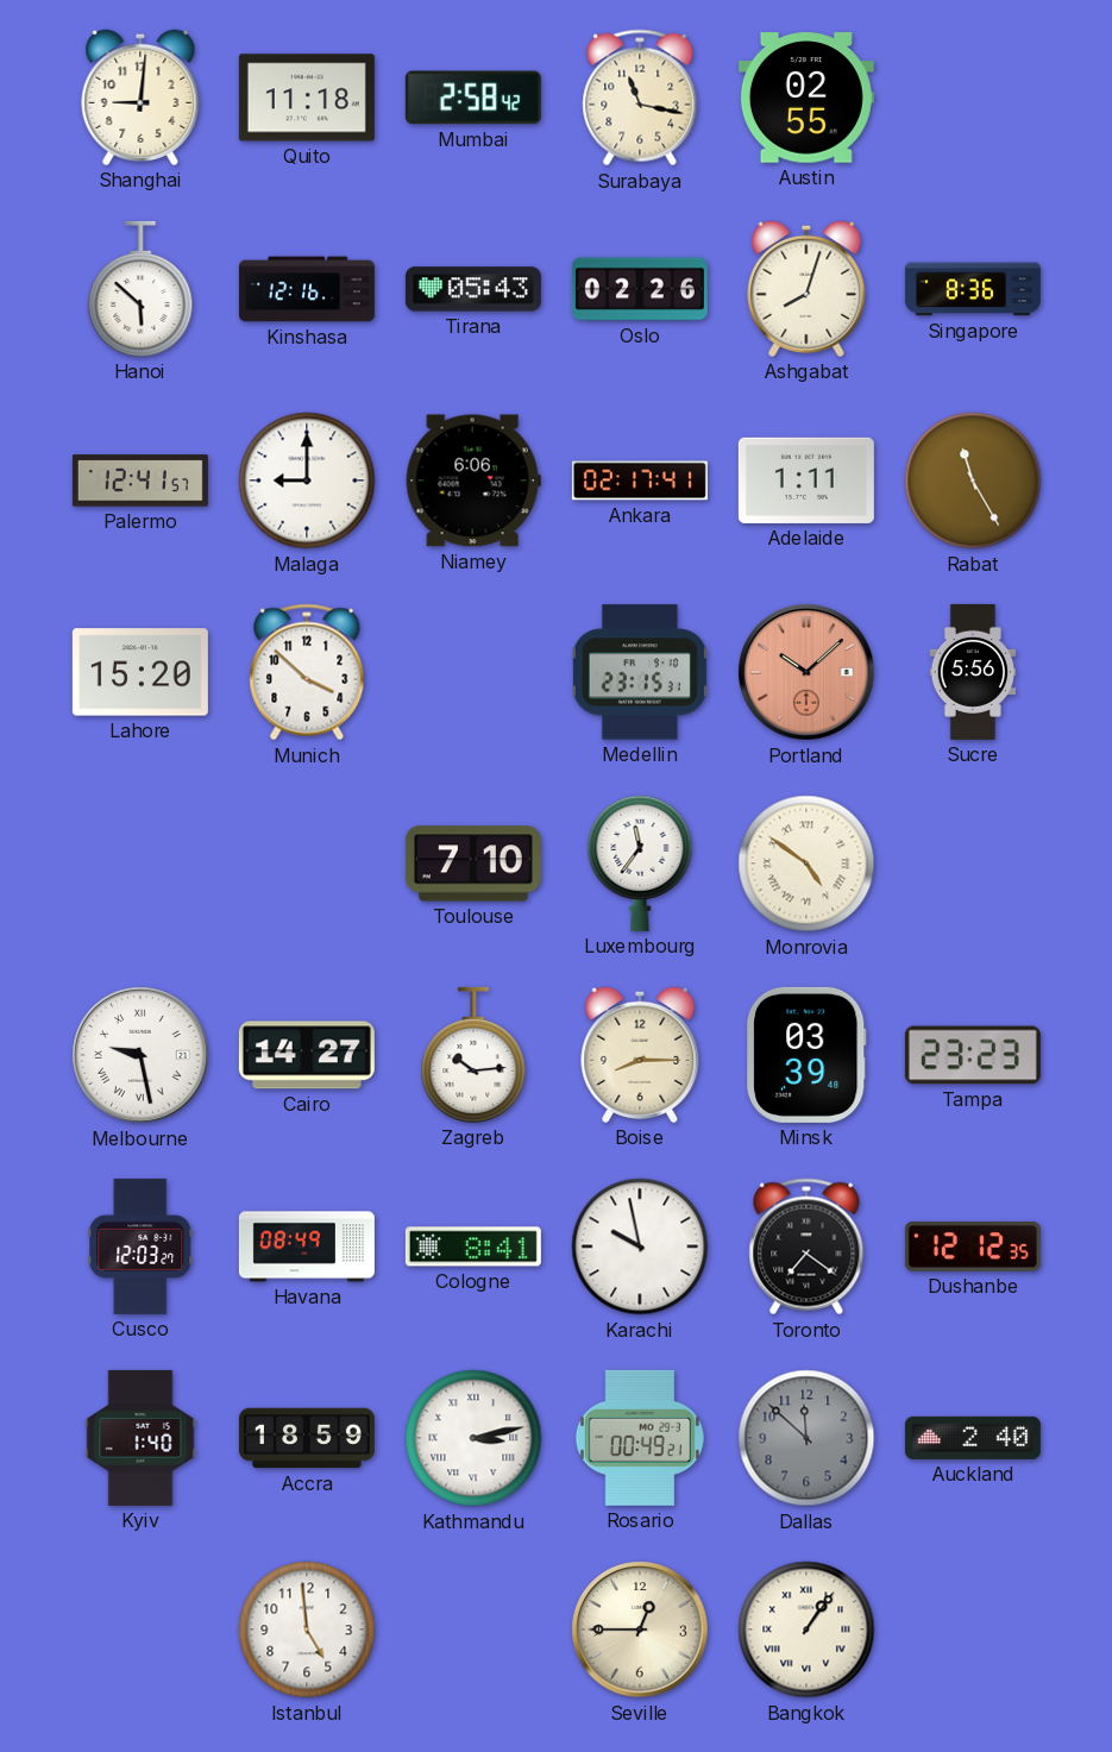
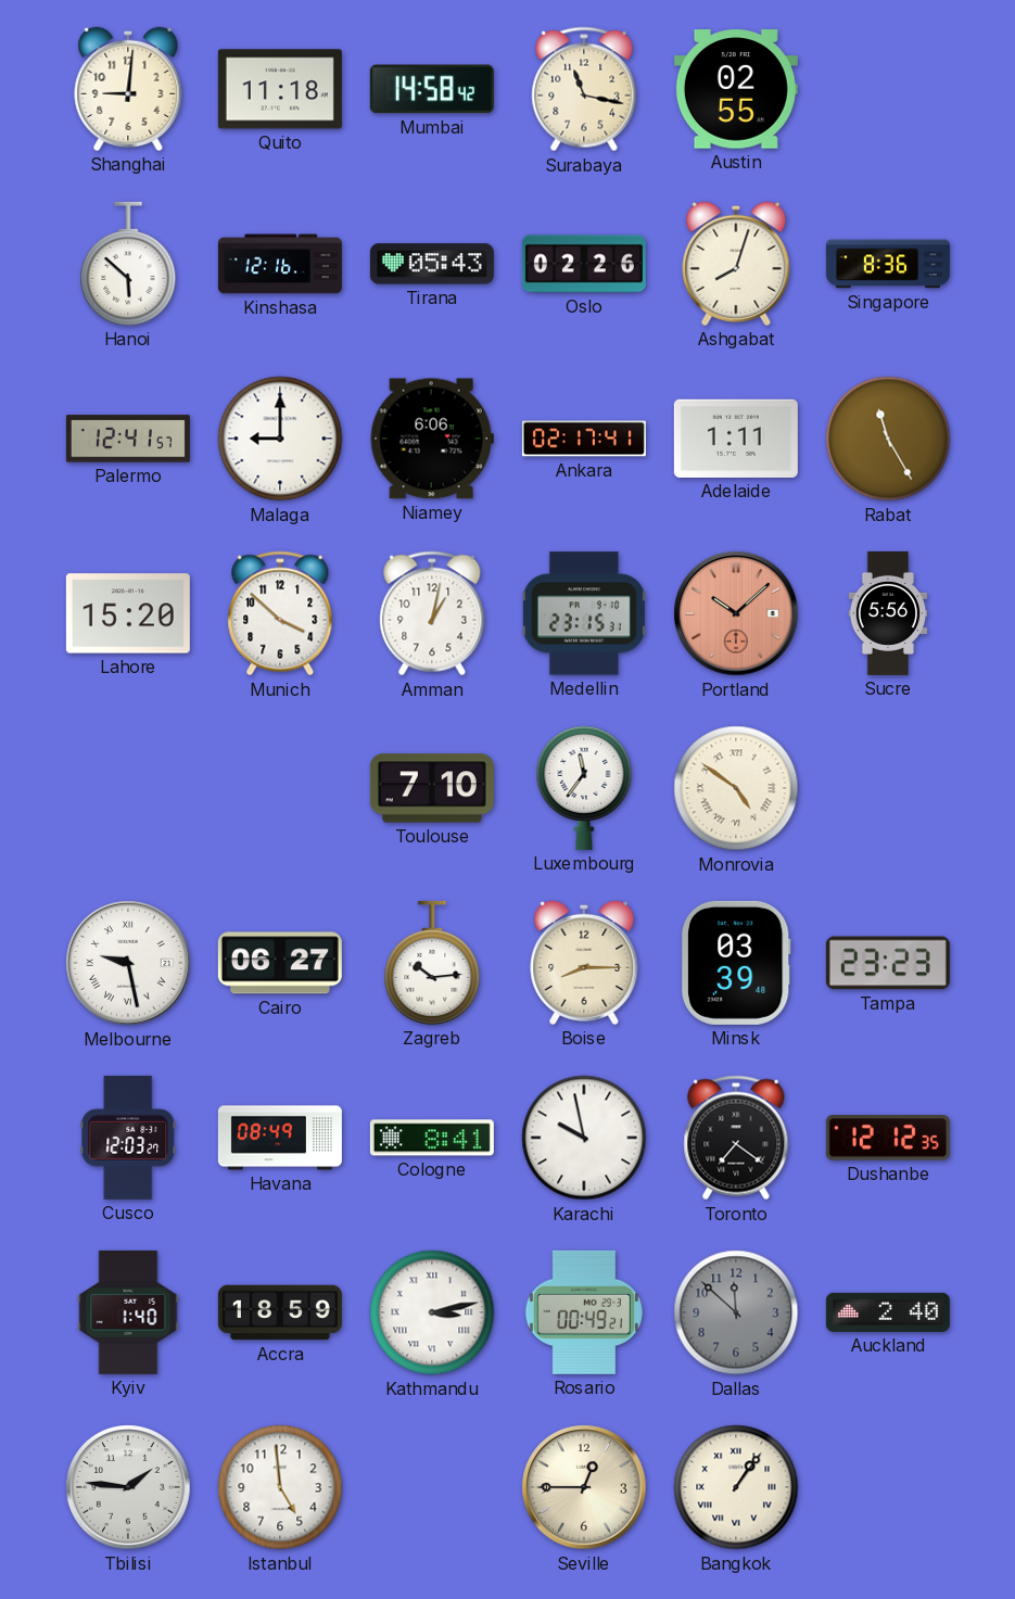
Mumbai: 2:58 -> 14:58 (432, 89)
Amman: none -> 1:02 (432, 613)
Cairo: 14:27 -> 06:27 (280, 963)
Tbilisi: none -> 1:46 (128, 1487)
